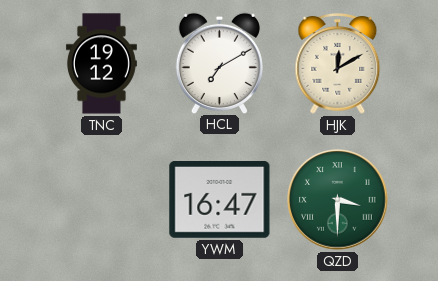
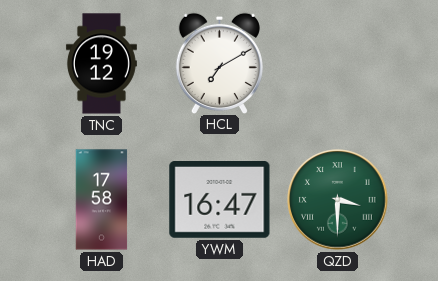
HJK: 12:10 -> none (338, 64)
HAD: none -> 17:58 (102, 200)
